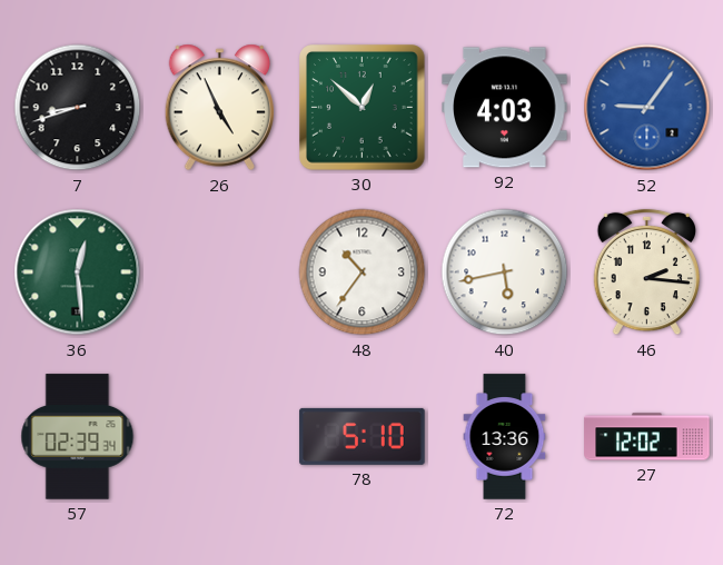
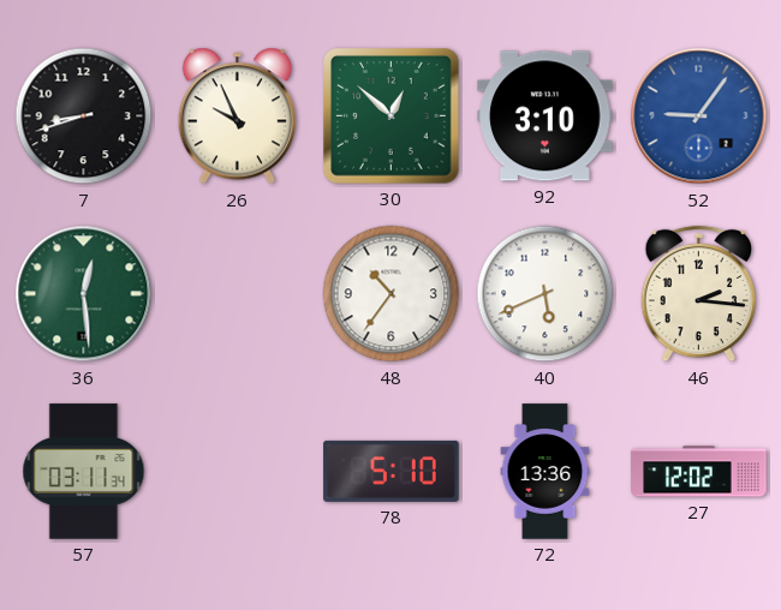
26: 4:56 -> 9:56 (237, 116)
92: 4:03 -> 3:10 (545, 116)
40: 5:43 -> 5:41 (545, 294)
57: 02:39 -> 03:11 (84, 472)
